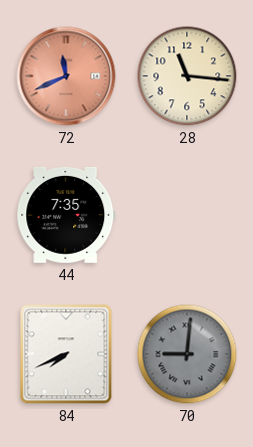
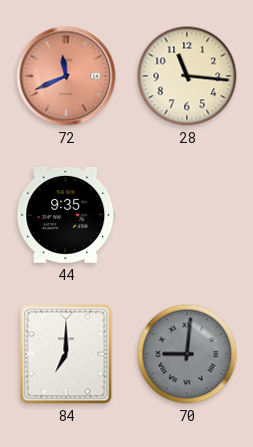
44: 7:35 -> 9:35 (66, 215)
84: 7:41 -> 7:00 (66, 354)
